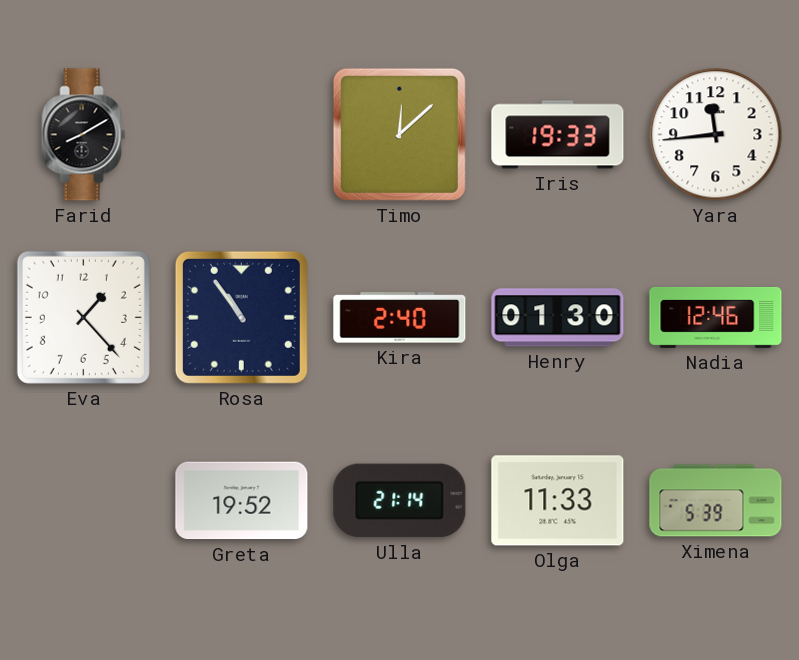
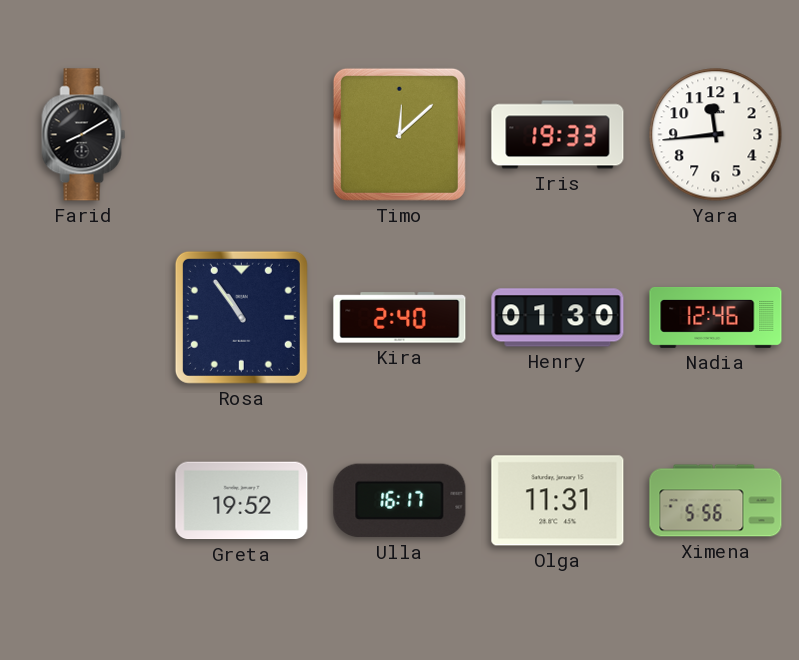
Eva: 1:23 -> none (83, 317)
Ulla: 21:14 -> 16:17 (400, 501)
Olga: 11:33 -> 11:31 (558, 501)
Ximena: 5:39 -> 5:56 (716, 501)
